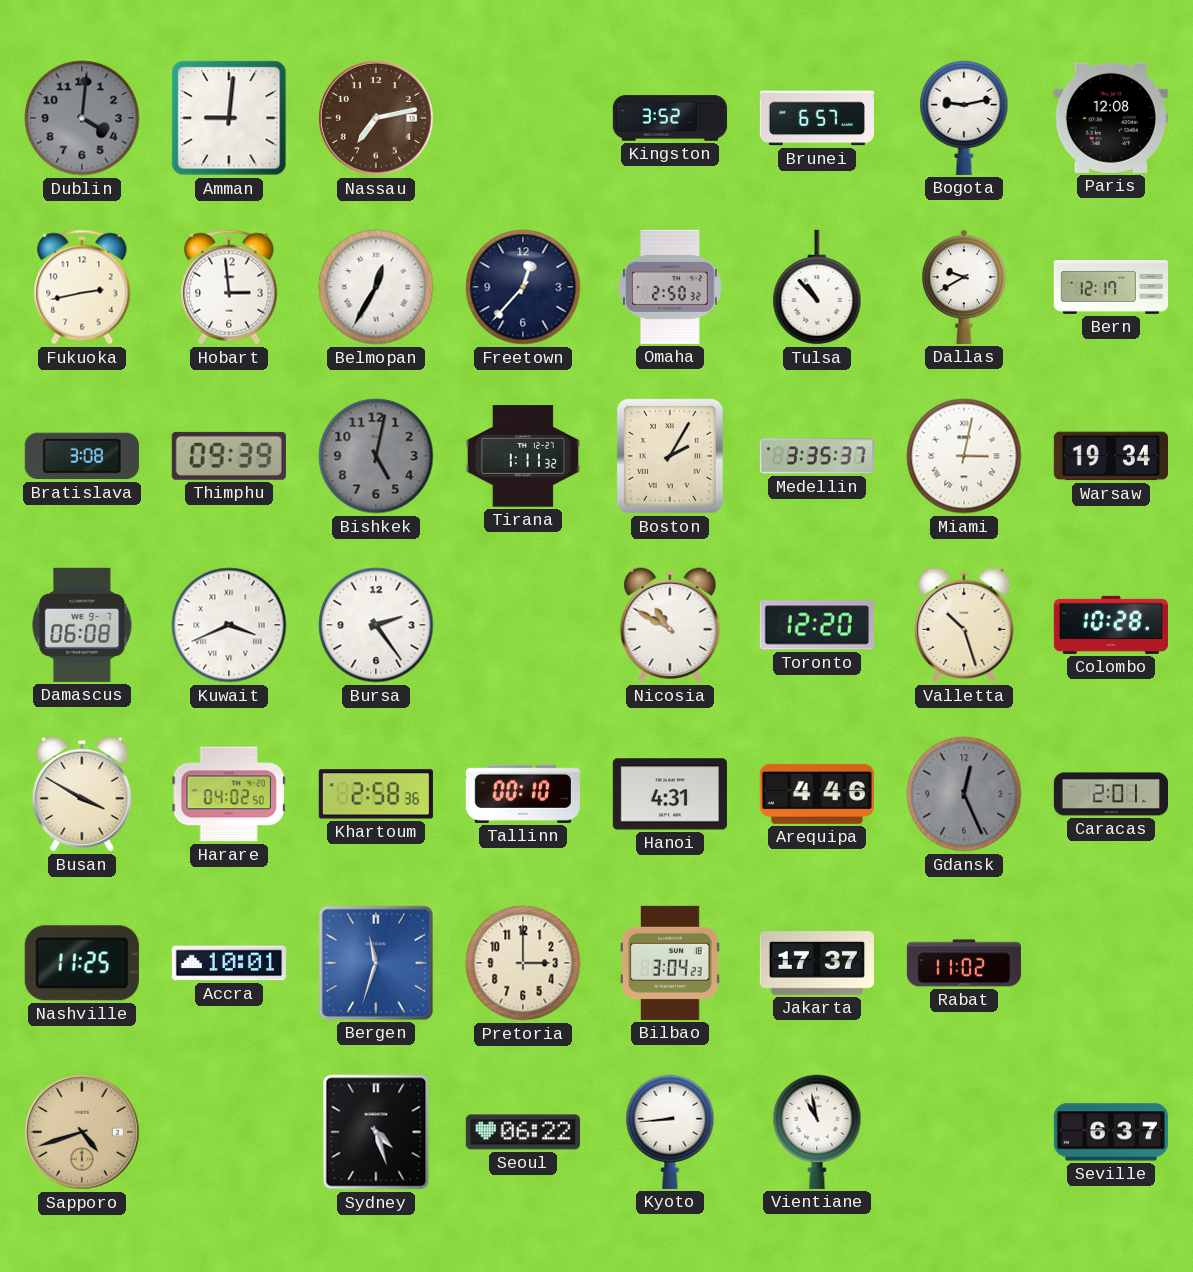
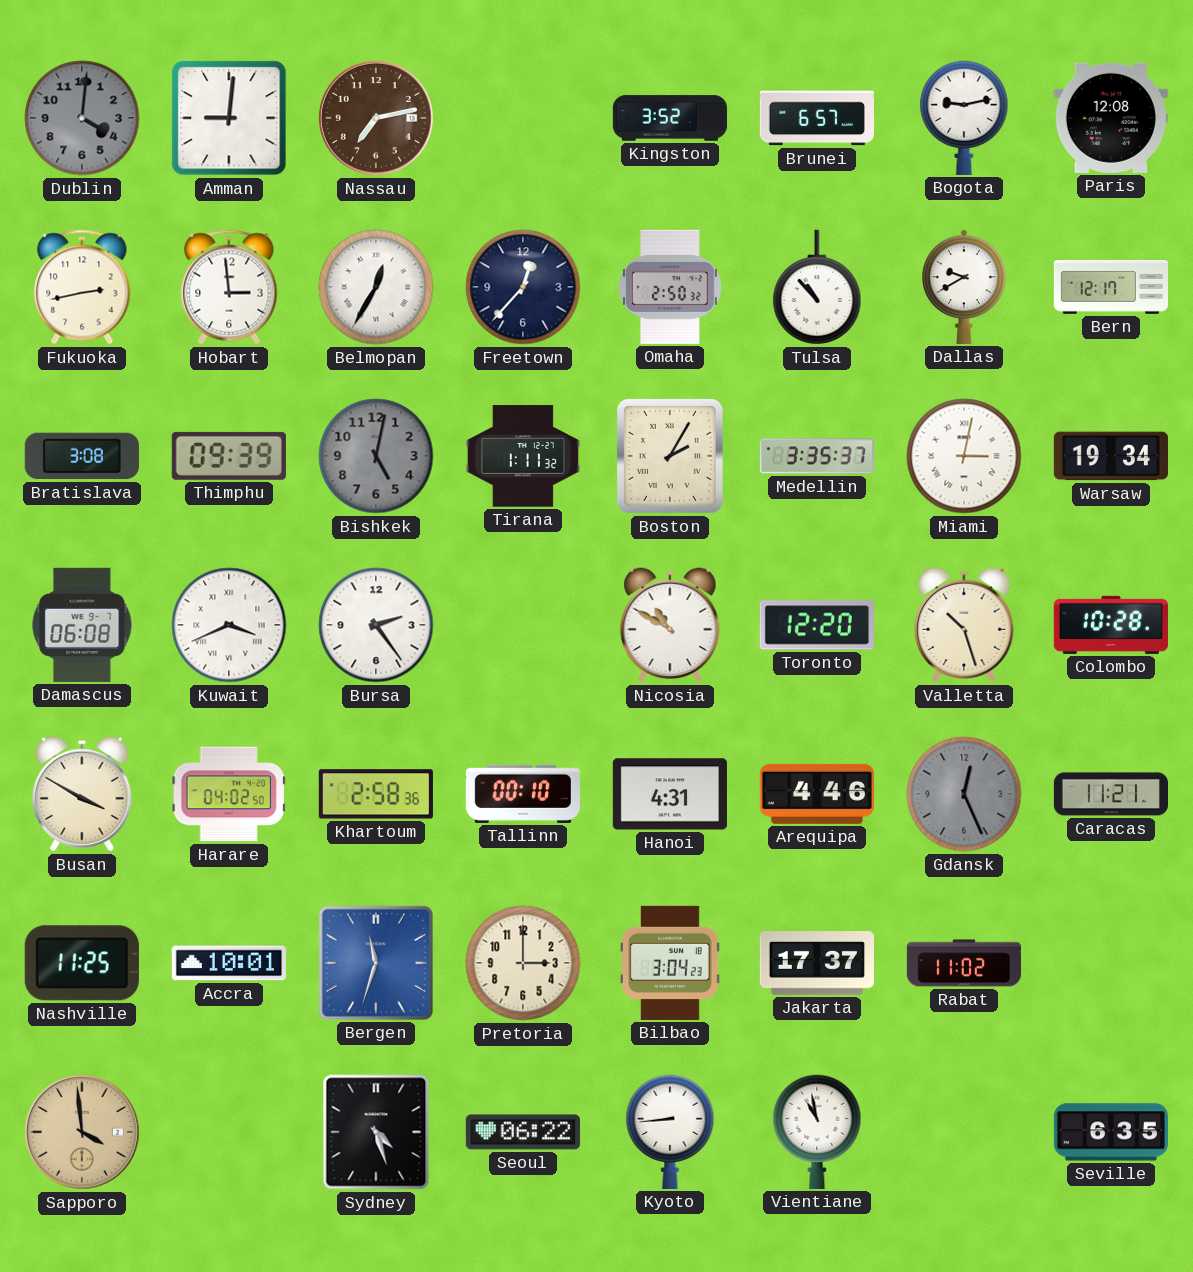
Caracas: 2:01 -> 11:21 (1110, 794)
Sapporo: 4:42 -> 3:59 (82, 1132)
Seville: 6:37 -> 6:35 (1111, 1132)
